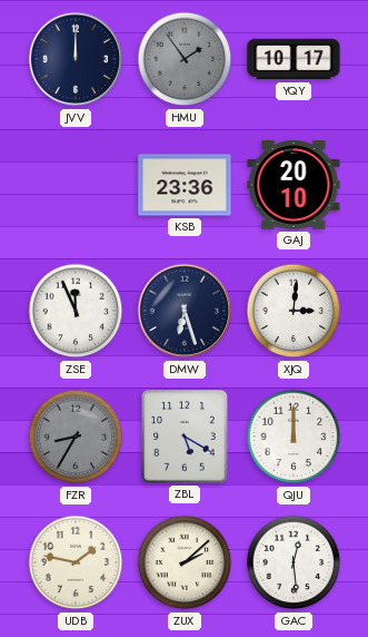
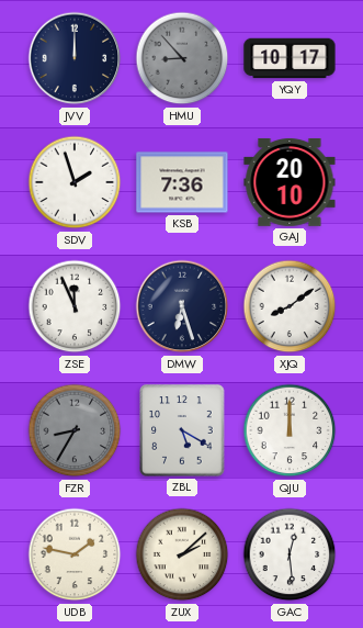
HMU: 1:54 -> 8:53 (182, 58)
SDV: none -> 1:57 (75, 182)
KSB: 23:36 -> 7:36 (182, 182)
XJQ: 3:01 -> 8:09 (290, 306)
